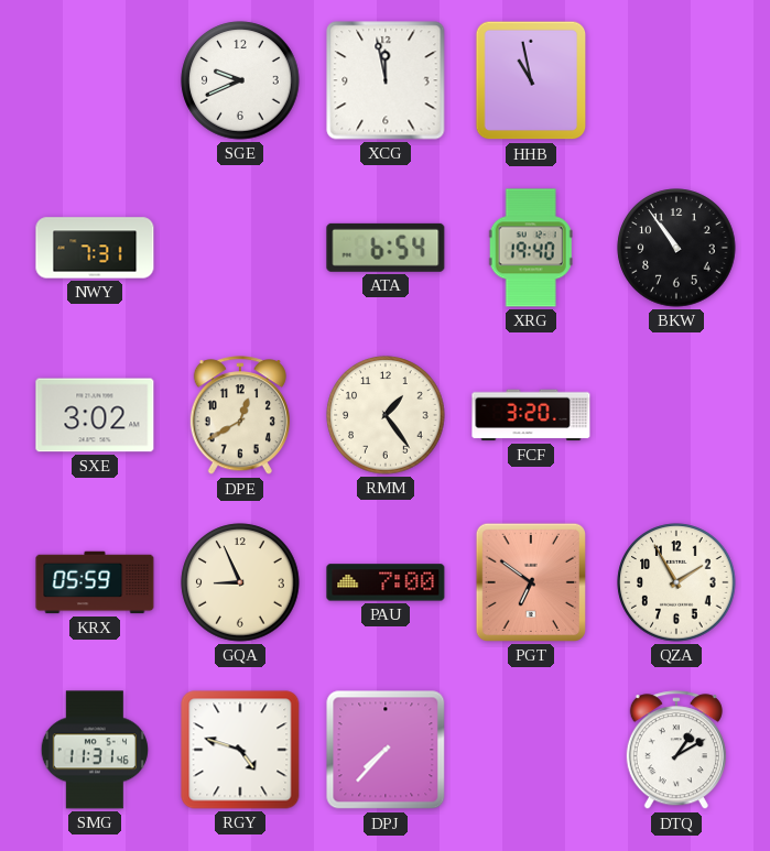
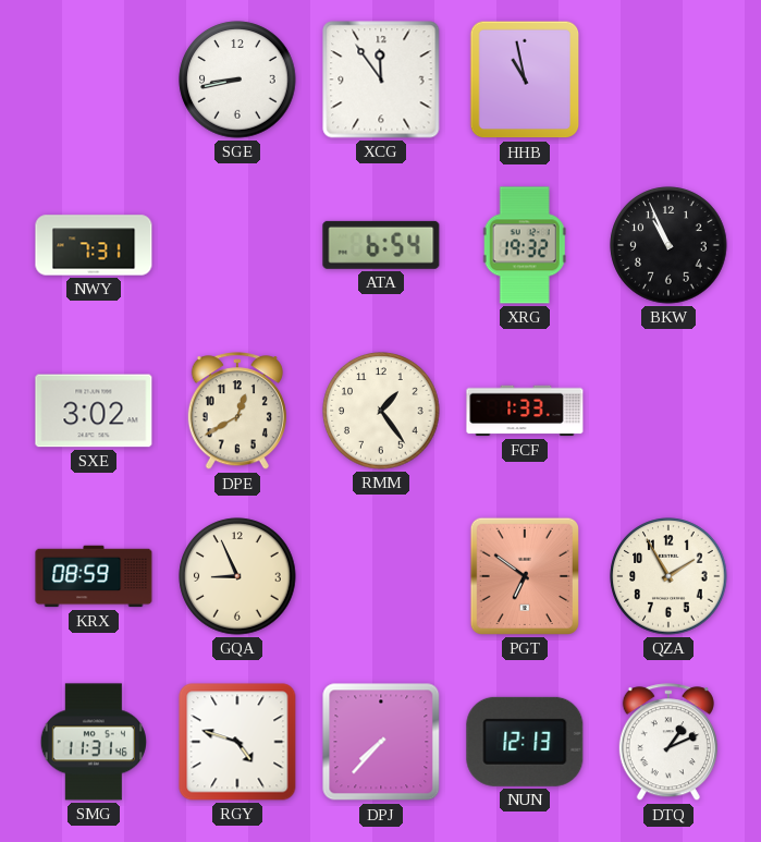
SGE: 9:41 -> 8:43 (237, 80)
XCG: 11:58 -> 11:54 (381, 80)
XRG: 19:40 -> 19:32 (525, 245)
BKW: 10:54 -> 10:56 (668, 245)
FCF: 3:20 -> 1:33 (525, 411)
KRX: 05:59 -> 08:59 (94, 576)
PAU: 7:00 -> none (386, 582)
NUN: none -> 12:13 (525, 742)
DTQ: 1:10 -> 1:11 (668, 743)
